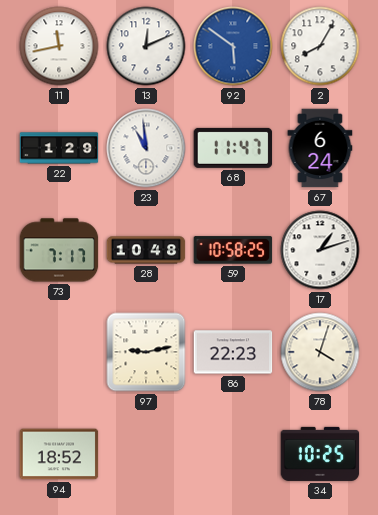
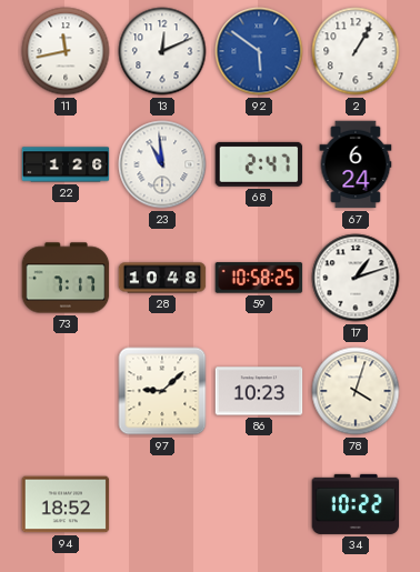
2: 8:05 -> 1:05 (356, 51)
22: 1:29 -> 1:26 (66, 164)
68: 11:47 -> 2:47 (259, 164)
97: 9:13 -> 9:08 (162, 391)
86: 22:23 -> 10:23 (259, 391)
34: 10:25 -> 10:22 (356, 504)
